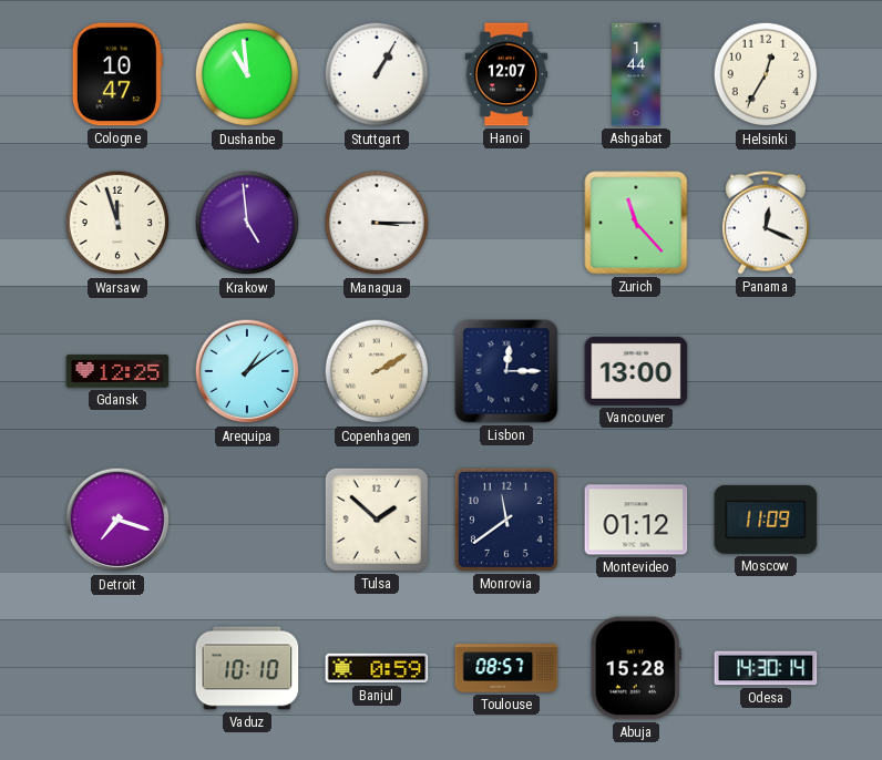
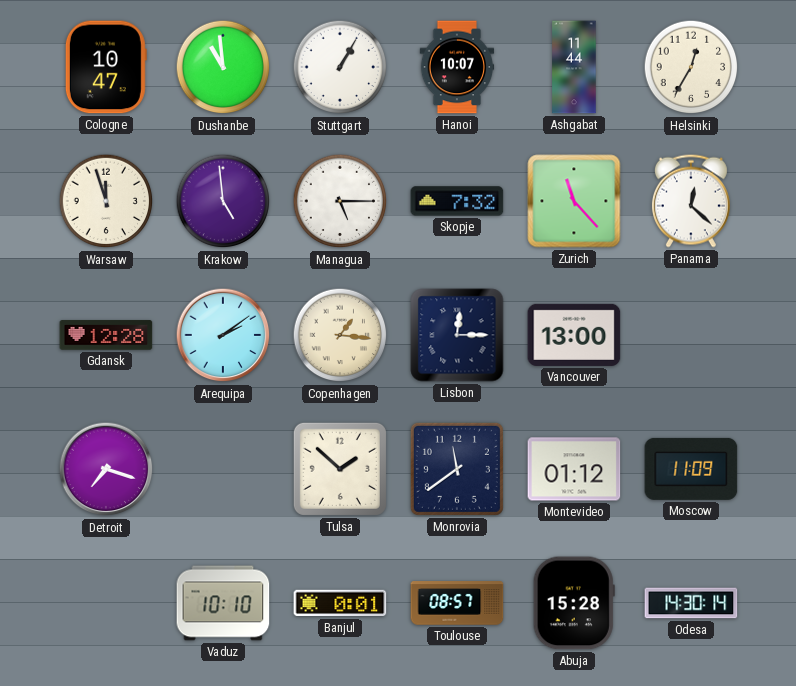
Hanoi: 12:07 -> 10:07 (457, 67)
Ashgabat: 1:44 -> 11:44 (574, 67)
Managua: 3:15 -> 5:15 (340, 201)
Skopje: none -> 7:32 (457, 201)
Panama: 12:19 -> 12:22 (691, 201)
Gdansk: 12:25 -> 12:28 (106, 335)
Arequipa: 1:09 -> 2:09 (223, 335)
Copenhagen: 2:10 -> 1:16 (340, 335)
Banjul: 0:59 -> 0:01 (340, 603)
